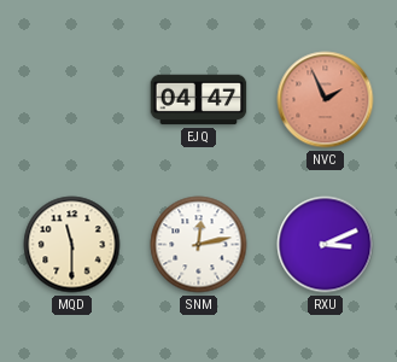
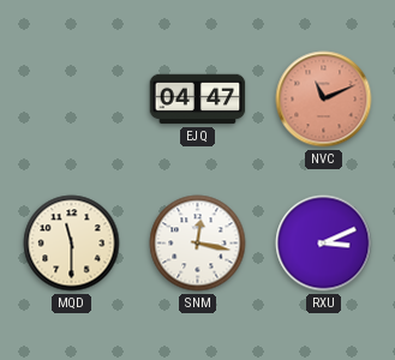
NVC: 1:56 -> 11:11 (324, 100)
SNM: 12:13 -> 12:17 (198, 244)
